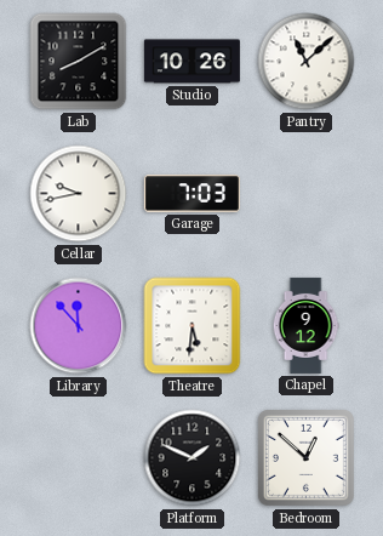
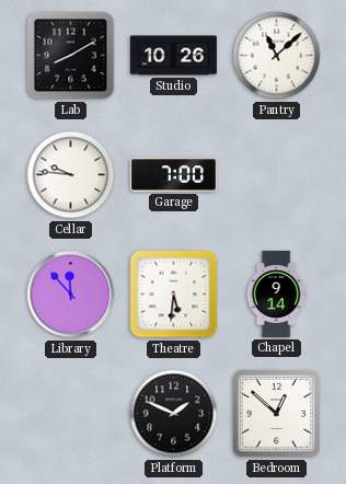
Cellar: 9:43 -> 9:46 (71, 175)
Garage: 7:03 -> 7:00 (173, 175)
Chapel: 9:12 -> 9:14 (276, 293)
